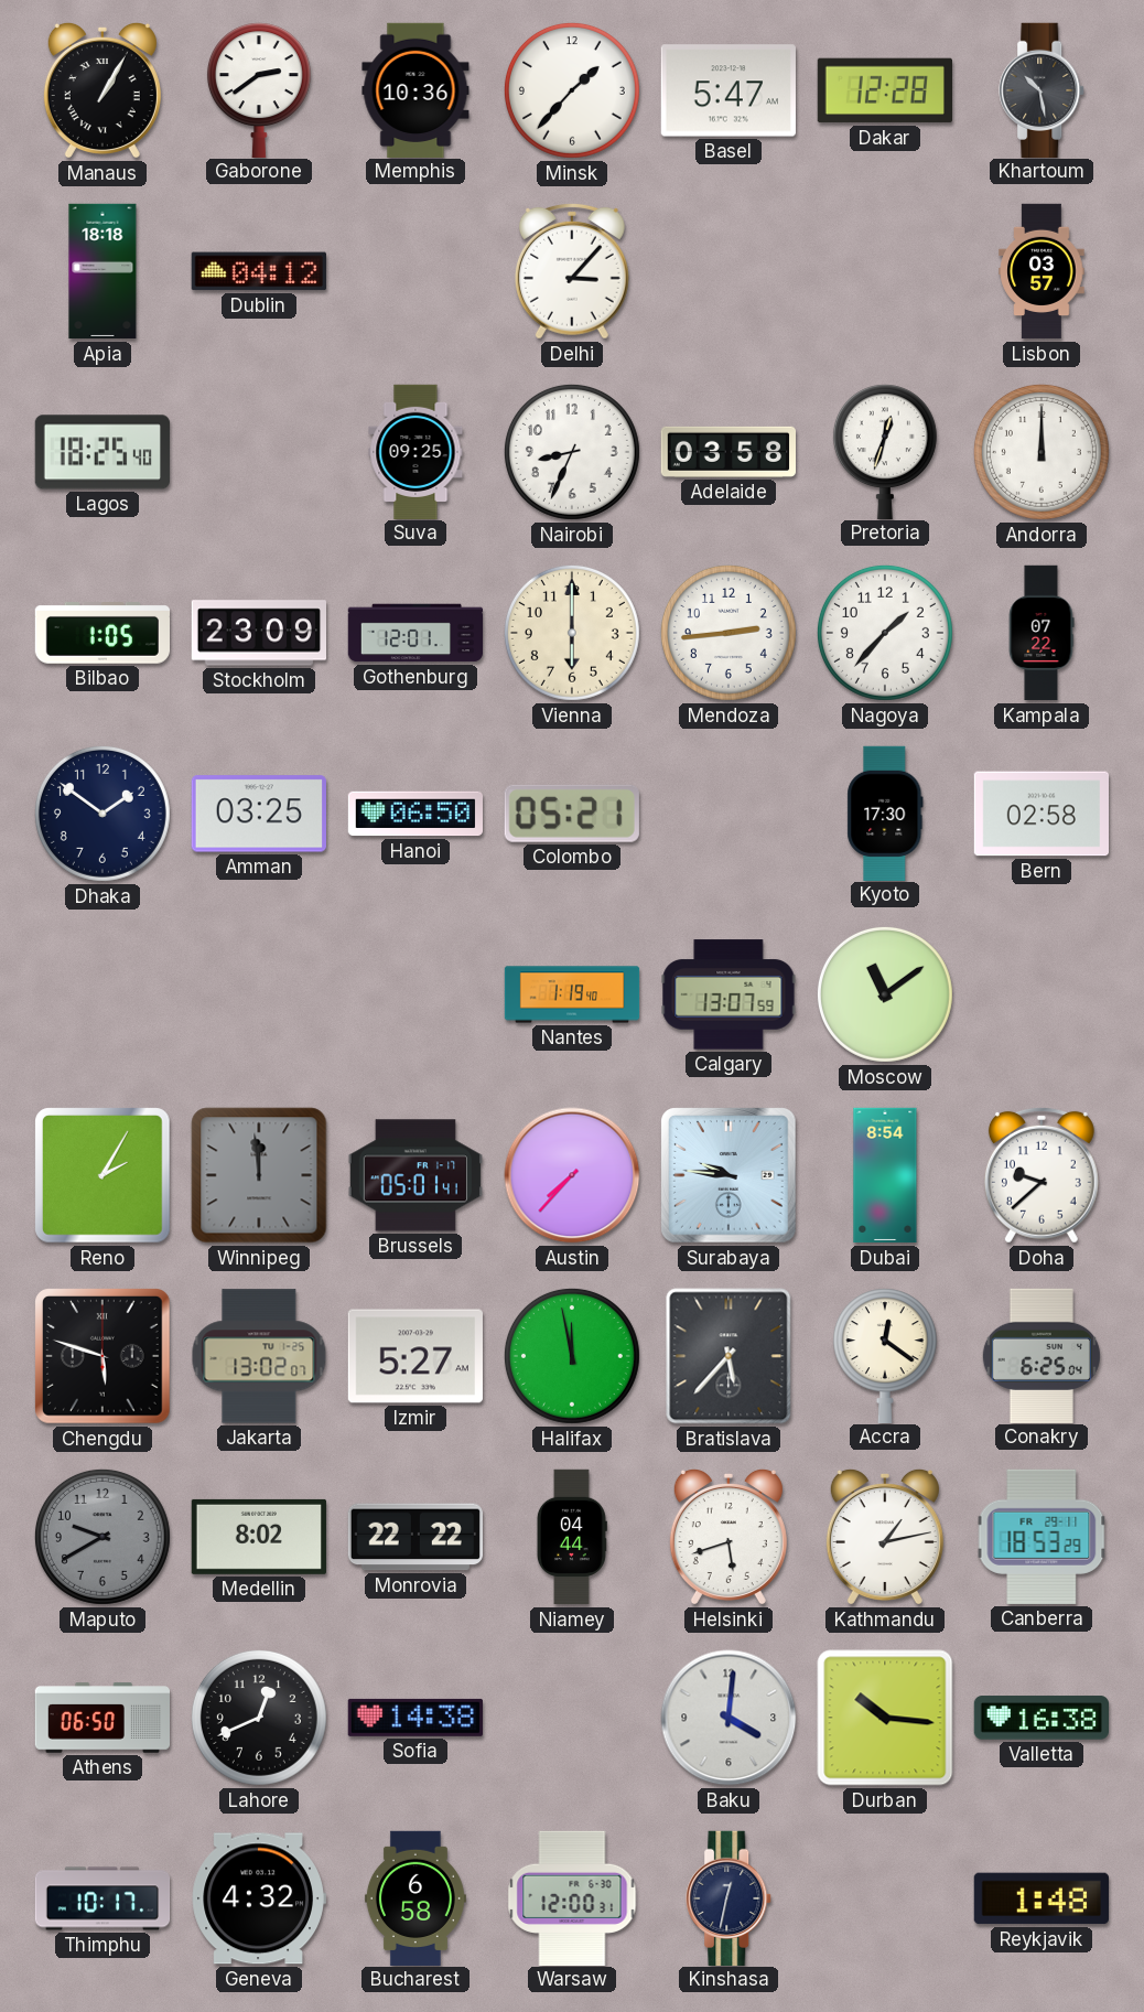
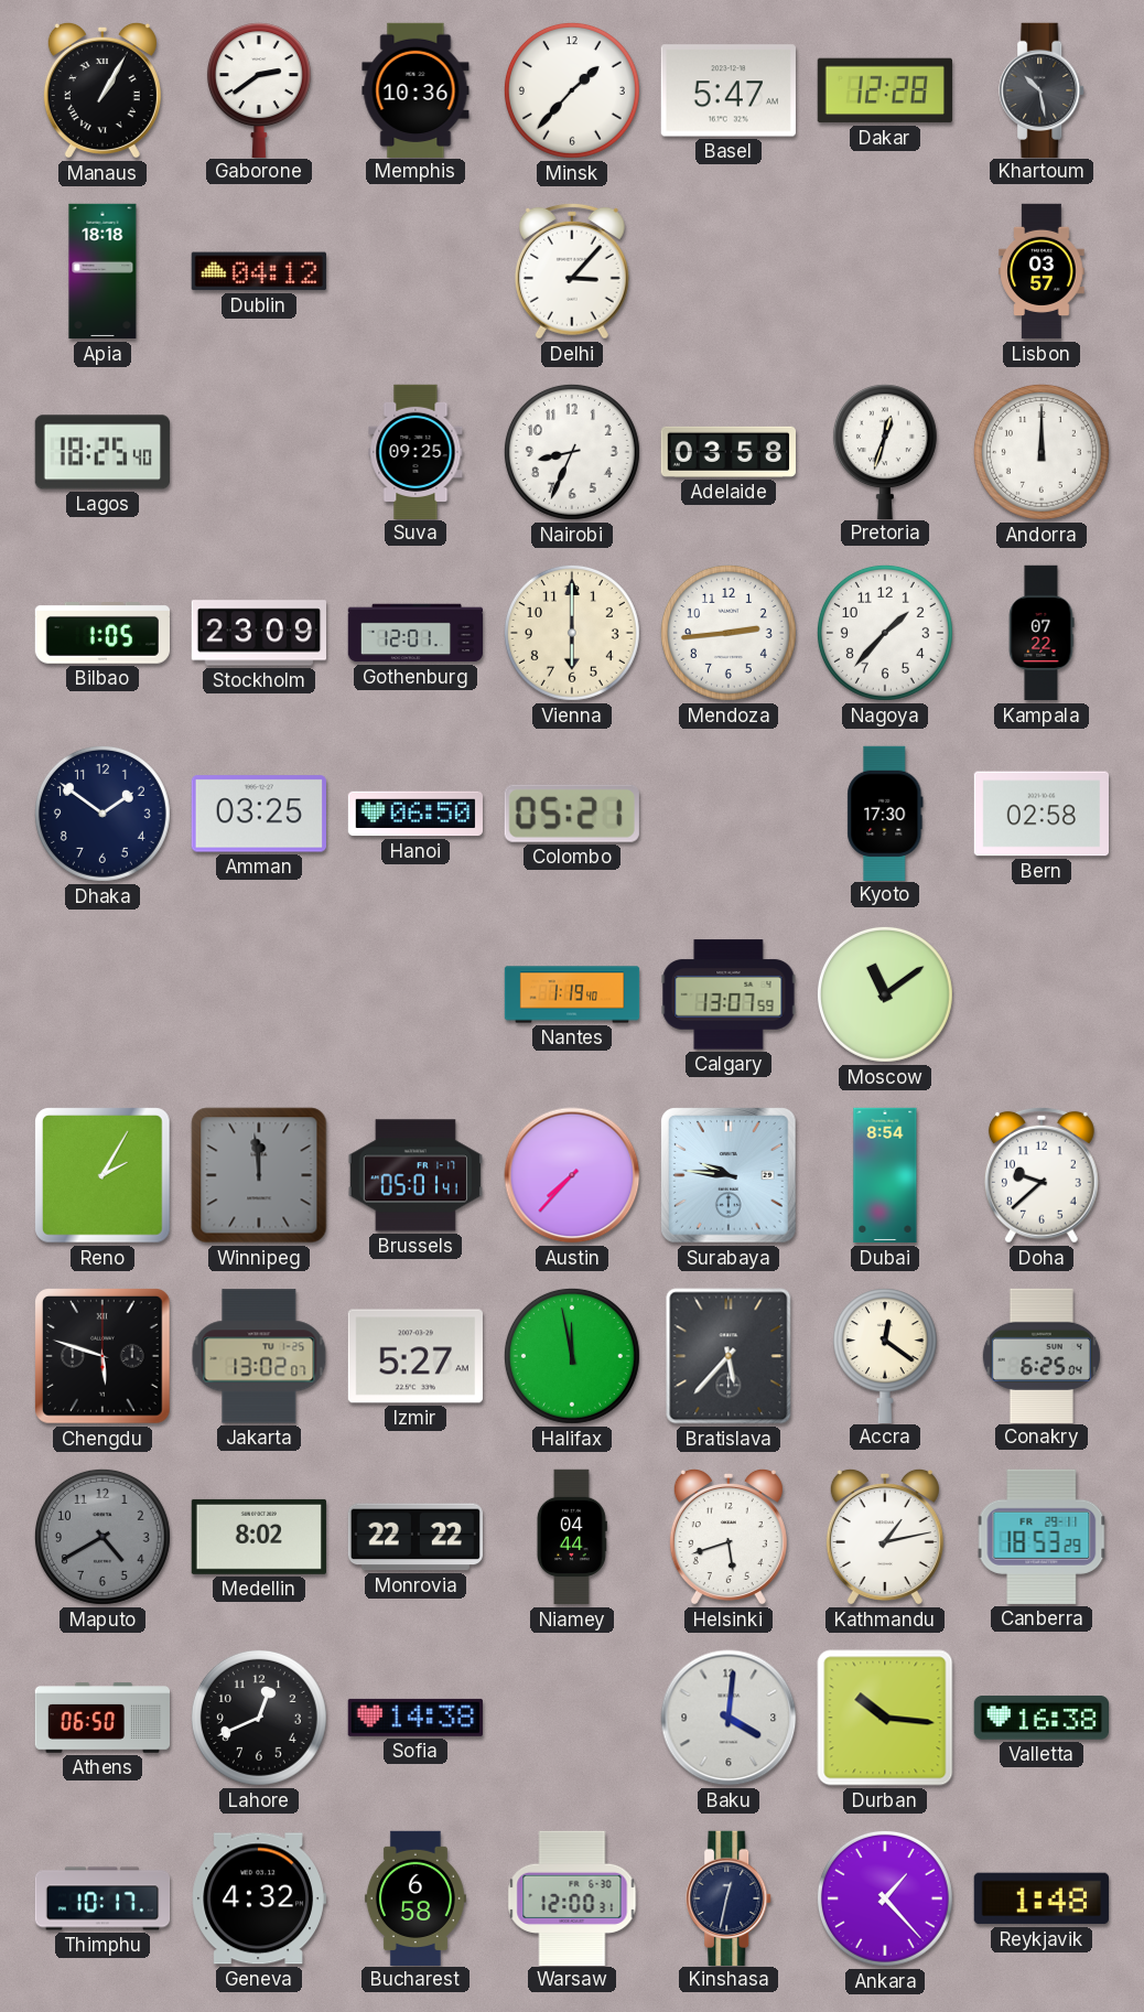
Maputo: 9:40 -> 4:40 (102, 1537)
Ankara: none -> 1:23 (885, 1898)
